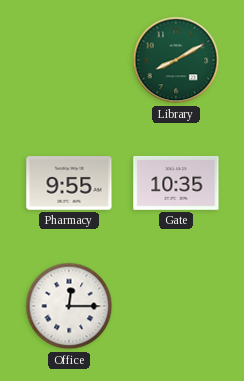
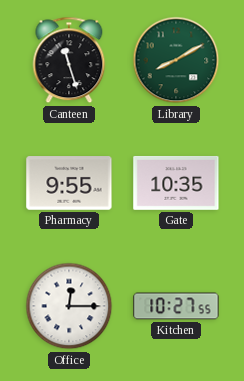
Canteen: none -> 11:27 (69, 60)
Kitchen: none -> 10:27 (176, 306)
